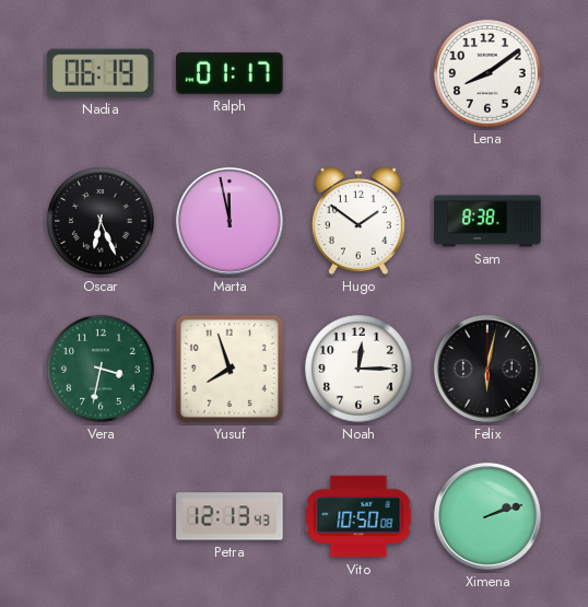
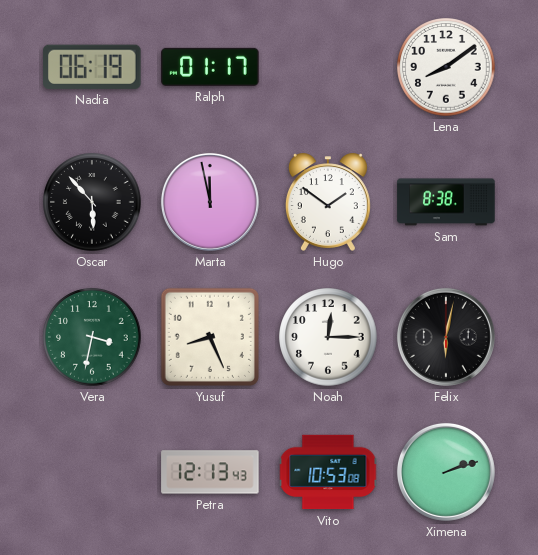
Oscar: 6:26 -> 5:53 (92, 202)
Yusuf: 7:57 -> 8:26 (210, 337)
Vito: 10:50 -> 10:53 (328, 472)
